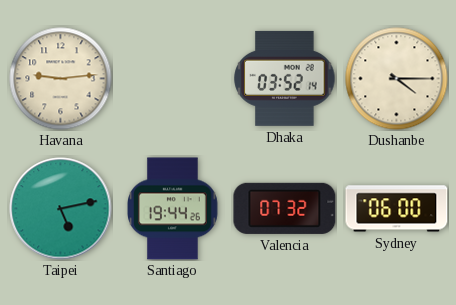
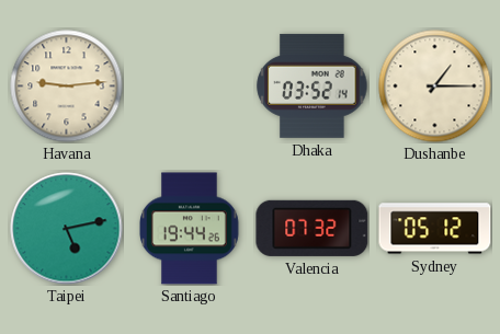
Dushanbe: 4:15 -> 1:15 (435, 87)
Sydney: 06:00 -> 05:12 (435, 229)
